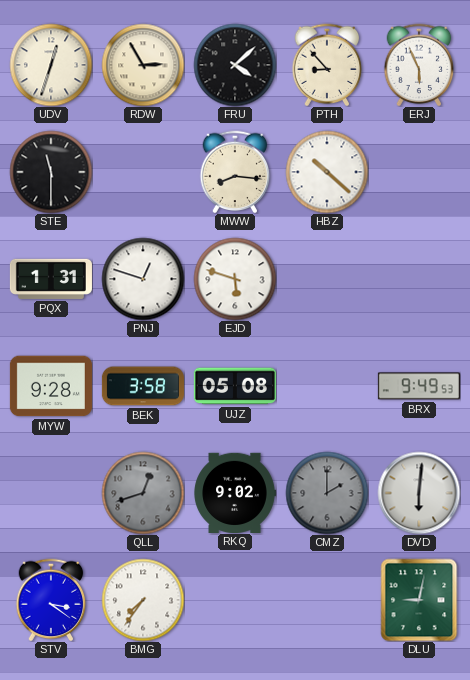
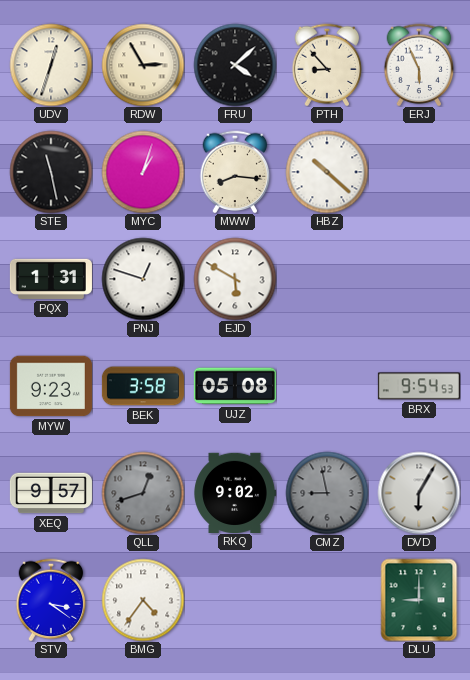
STE: 11:30 -> 11:28 (51, 172)
MYC: none -> 1:03 (143, 172)
EJD: 5:48 -> 5:50 (235, 279)
MYW: 9:28 -> 9:23 (51, 386)
BRX: 9:49 -> 9:54 (419, 386)
XEQ: none -> 9:57 (51, 493)
CMZ: 2:00 -> 8:58 (327, 493)
DVD: 6:01 -> 6:05 (419, 493)
BMG: 7:36 -> 4:36 (143, 600)
DLU: 9:02 -> 9:00 (419, 600)
